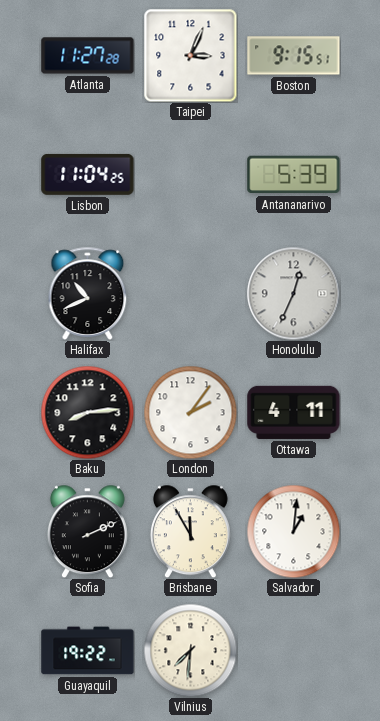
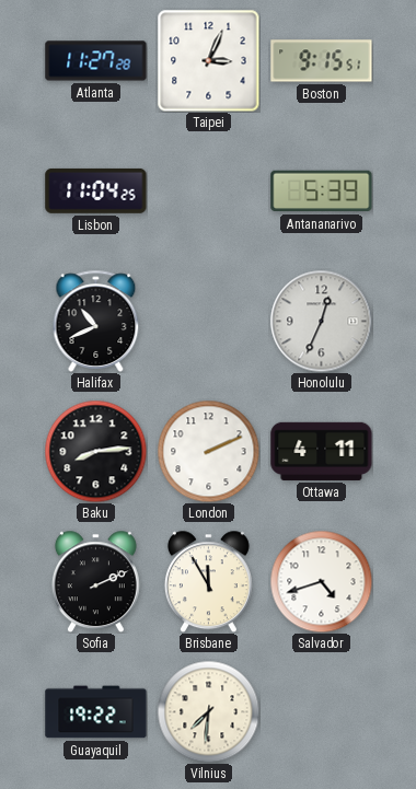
London: 2:06 -> 2:11 (208, 451)
Salvador: 1:01 -> 4:42 (321, 581)
